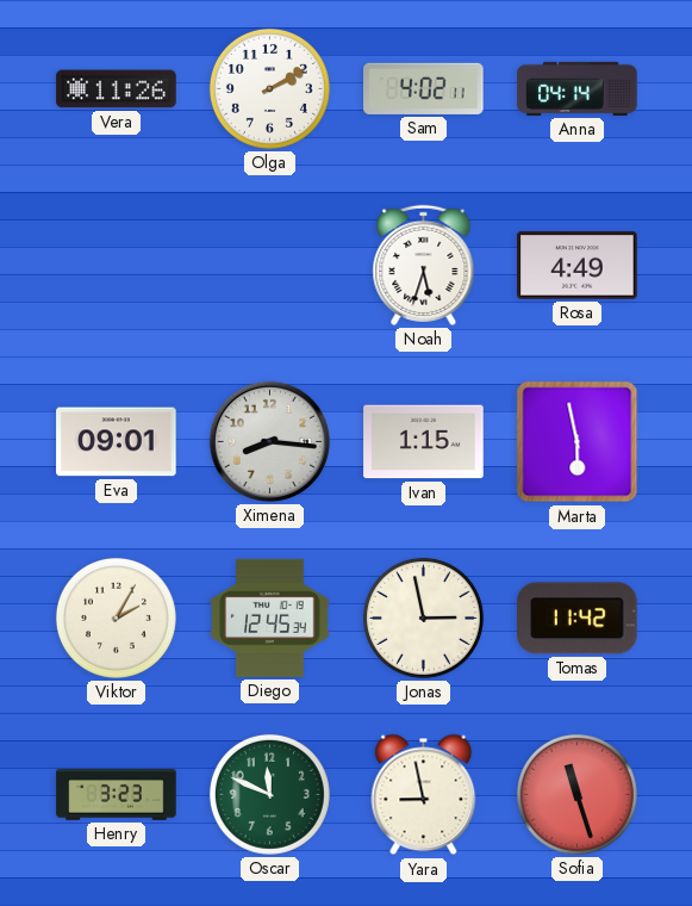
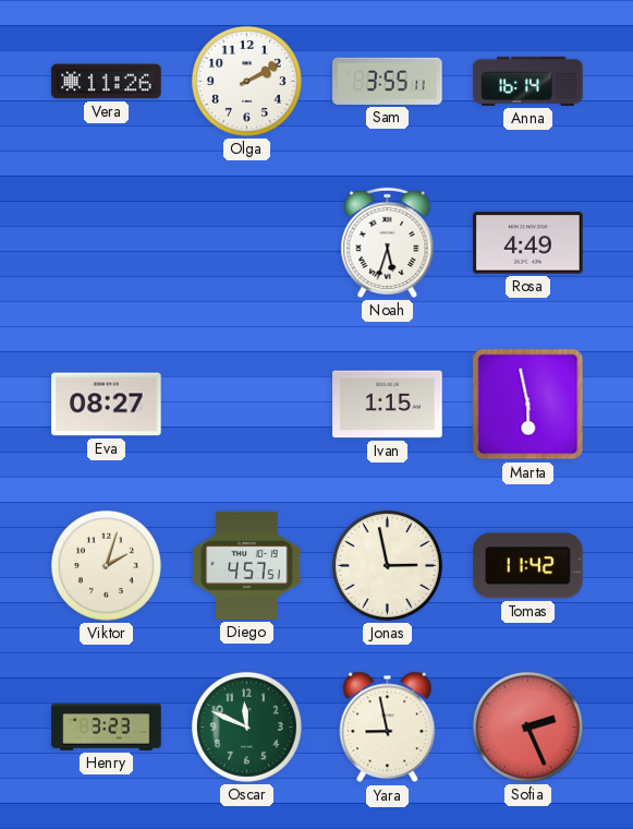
Sam: 4:02 -> 3:55 (388, 81)
Anna: 04:14 -> 16:14 (528, 81)
Eva: 09:01 -> 08:27 (107, 405)
Ximena: 8:16 -> none (269, 441)
Viktor: 2:05 -> 2:03 (106, 565)
Diego: 12:45 -> 4:57 (247, 565)
Sofia: 11:27 -> 2:26 (527, 726)
